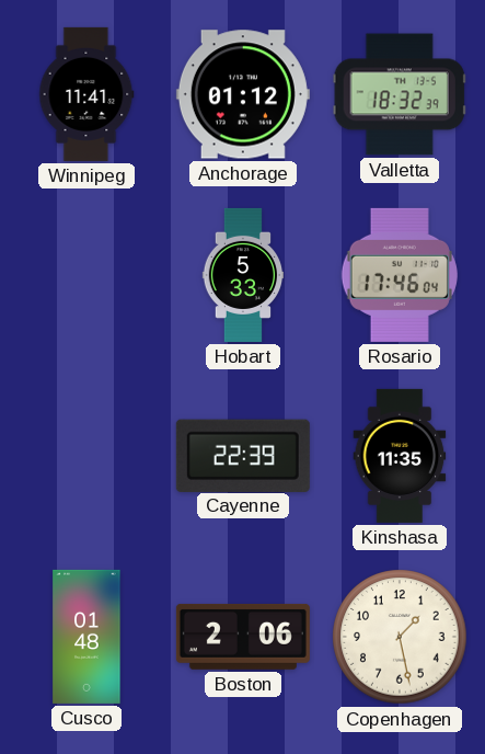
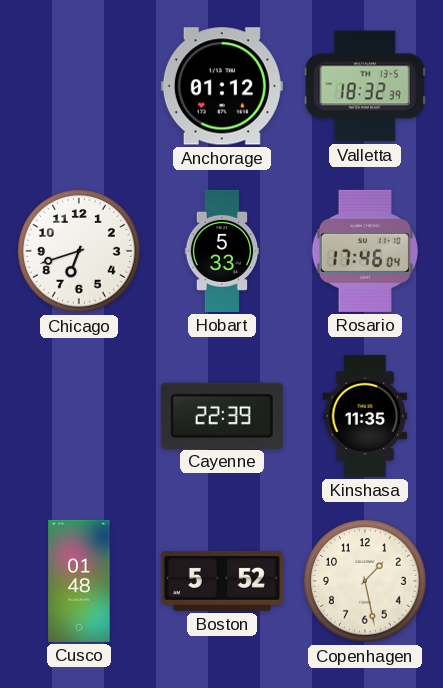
Winnipeg: 11:41 -> none (86, 94)
Chicago: none -> 6:42 (79, 251)
Boston: 2:06 -> 5:52 (222, 581)
